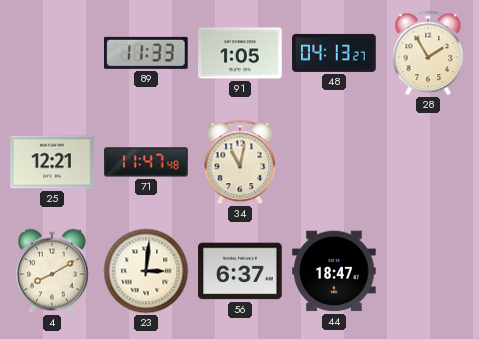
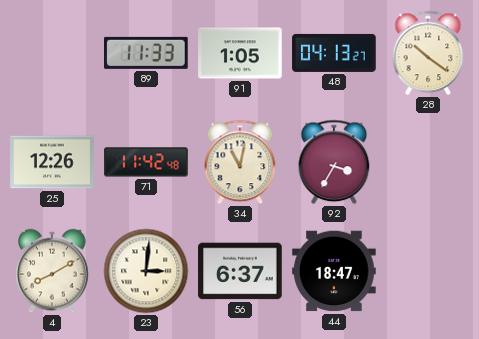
28: 1:55 -> 10:21 (428, 53)
25: 12:21 -> 12:26 (52, 162)
71: 11:47 -> 11:42 (146, 162)
92: none -> 3:35 (334, 162)
